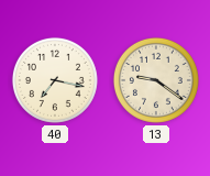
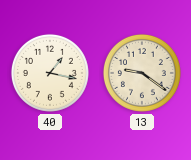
40: 7:17 -> 1:17 (50, 73)
